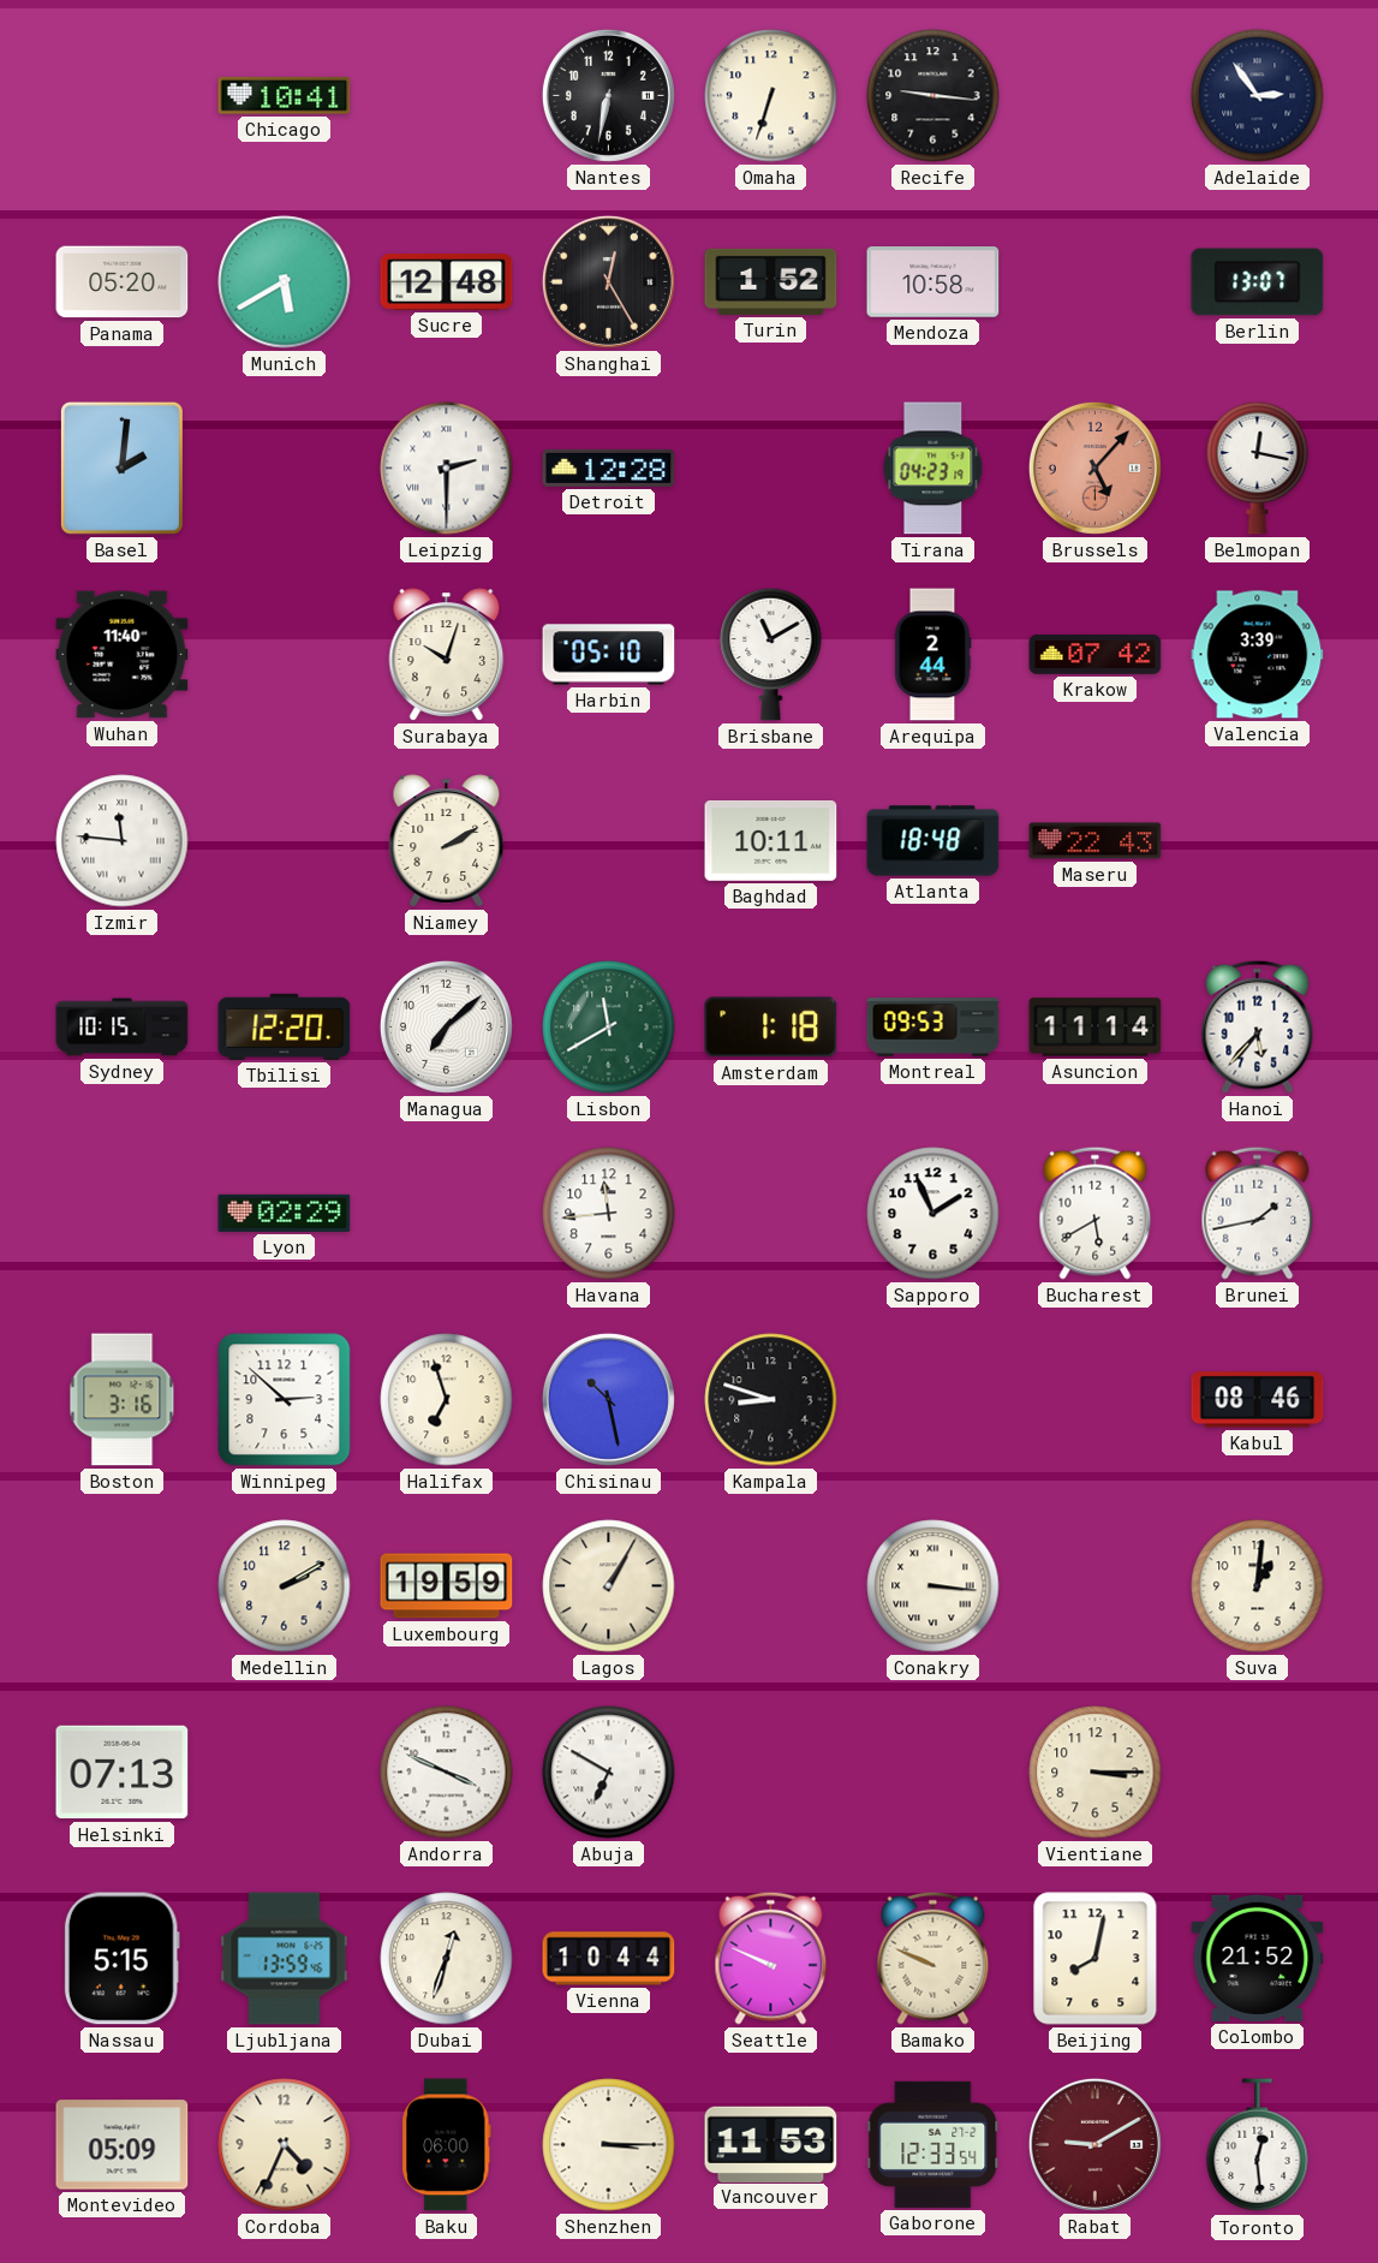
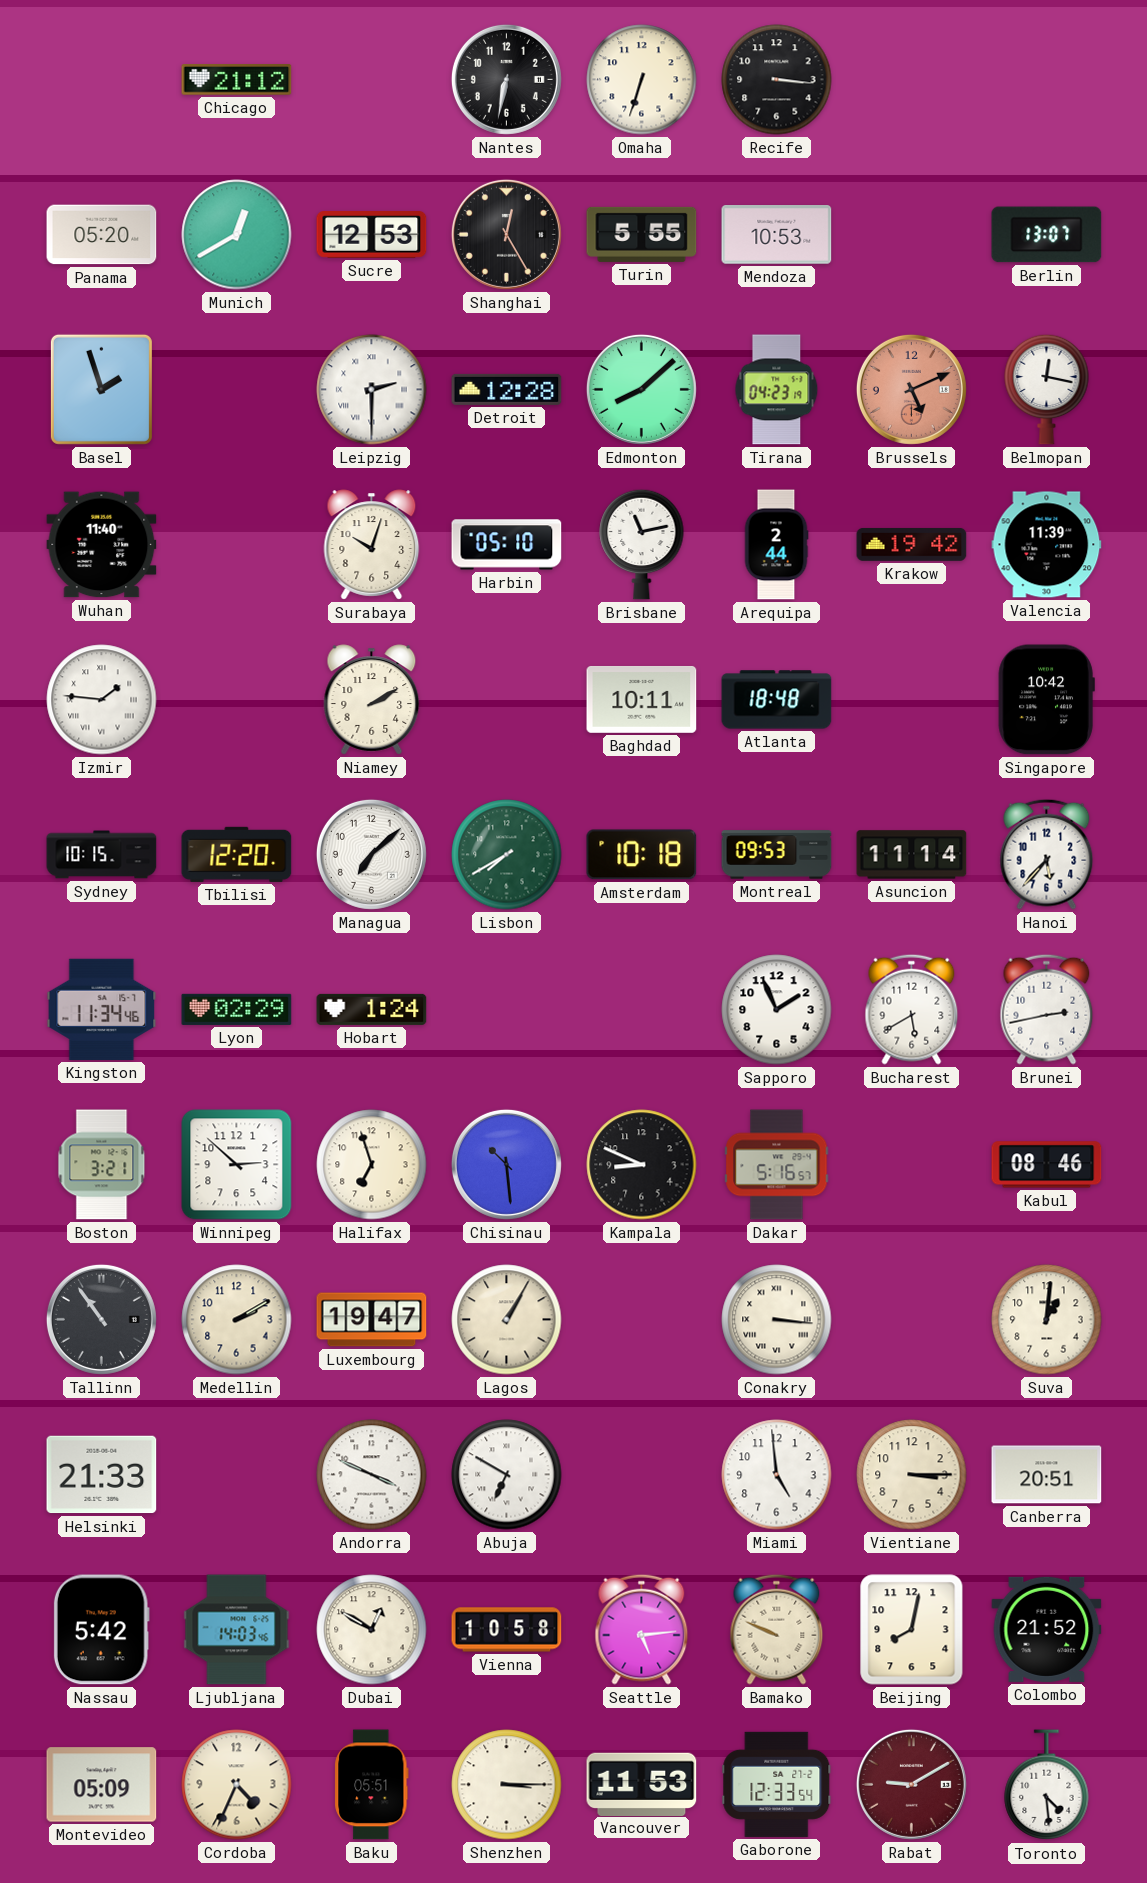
Chicago: 10:41 -> 21:12 (237, 80)
Recife: 9:16 -> 3:16 (777, 80)
Adelaide: 2:54 -> none (1258, 96)
Munich: 5:40 -> 12:40 (237, 235)
Sucre: 12:48 -> 12:53 (372, 235)
Turin: 1:52 -> 5:55 (642, 234)
Mendoza: 10:58 -> 10:53 (777, 235)
Basel: 2:01 -> 1:57 (101, 389)
Edmonton: none -> 8:08 (641, 389)
Brussels: 5:07 -> 5:11 (911, 389)
Brisbane: 11:10 -> 11:13 (642, 544)
Krakow: 07:42 -> 19:42 (912, 544)
Valencia: 3:39 -> 11:39 (1047, 545)
Izmir: 11:46 -> 1:46 (102, 700)
Maseru: 22:43 -> none (1096, 841)
Singapore: none -> 10:42 (1046, 700)
Lisbon: 11:40 -> 7:40 (507, 855)
Amsterdam: 1:18 -> 10:18 (642, 855)
Kingston: none -> 11:34 (102, 1009)
Hobart: none -> 1:24 (372, 1009)
Havana: 11:44 -> none (609, 1214)
Brunei: 1:43 -> 2:43 (1047, 1009)
Boston: 3:16 -> 3:21 (102, 1165)
Chisinau: 10:28 -> 10:29 (506, 1164)
Kampala: 8:48 -> 8:49 (642, 1165)
Dakar: none -> 5:16 (777, 1165)
Tallinn: none -> 10:54 (101, 1319)
Luxembourg: 19:59 -> 19:47 (372, 1320)
Helsinki: 07:13 -> 21:33 (102, 1475)
Miami: none -> 4:59 (777, 1475)
Canberra: none -> 20:51 (1047, 1475)
Nassau: 5:15 -> 5:42 (101, 1630)
Ljubljana: 13:59 -> 14:03 (237, 1630)
Dubai: 12:33 -> 12:50 (372, 1630)
Vienna: 10:44 -> 10:58 (507, 1630)
Seattle: 9:49 -> 5:14 (642, 1629)
Baku: 06:00 -> 05:51 (372, 1785)
Toronto: 12:29 -> 4:29 (1047, 1785)
